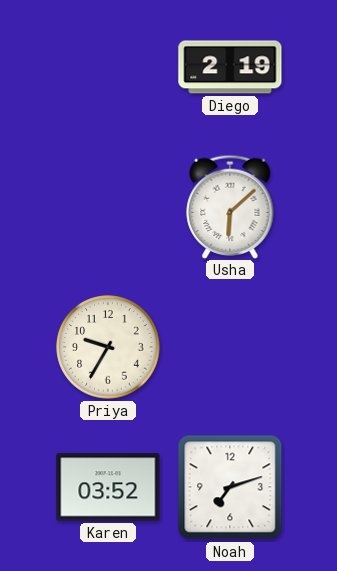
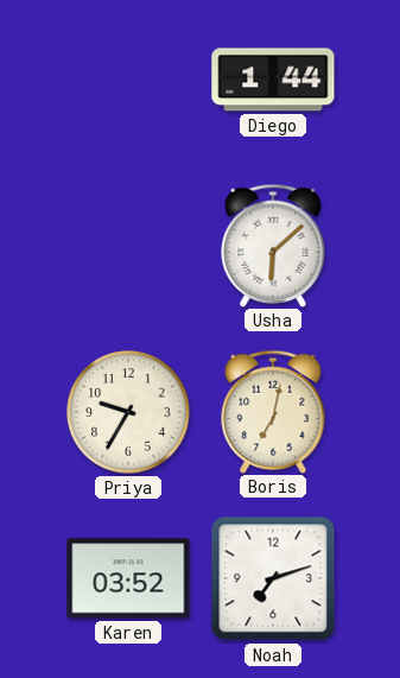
Diego: 2:19 -> 1:44 (273, 80)
Boris: none -> 7:02 (273, 411)
